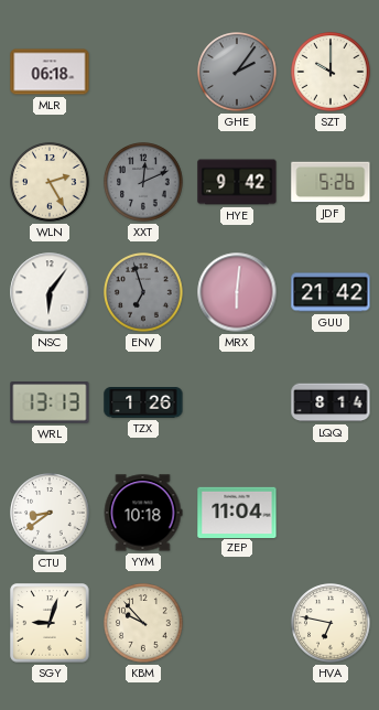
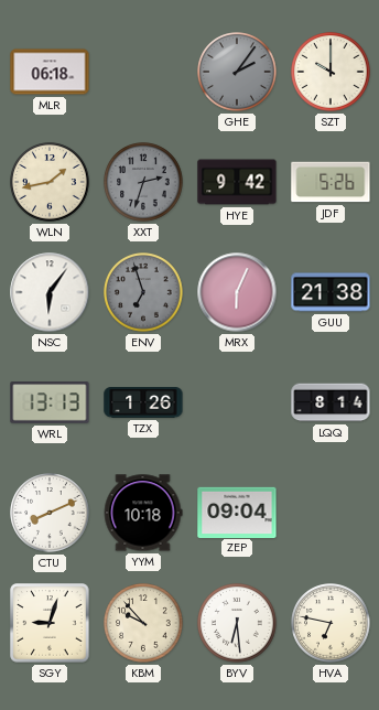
WLN: 2:25 -> 1:43 (50, 182)
XXT: 12:11 -> 2:33 (143, 182)
MRX: 6:01 -> 6:04 (237, 292)
GUU: 21:42 -> 21:38 (331, 292)
CTU: 8:39 -> 8:11 (50, 513)
ZEP: 11:04 -> 09:04 (237, 512)
BYV: none -> 6:29 (237, 623)
